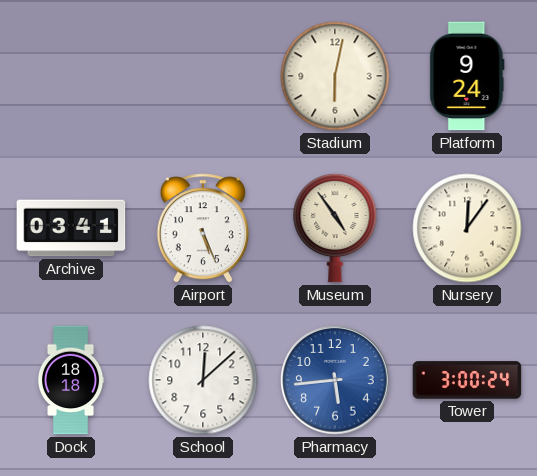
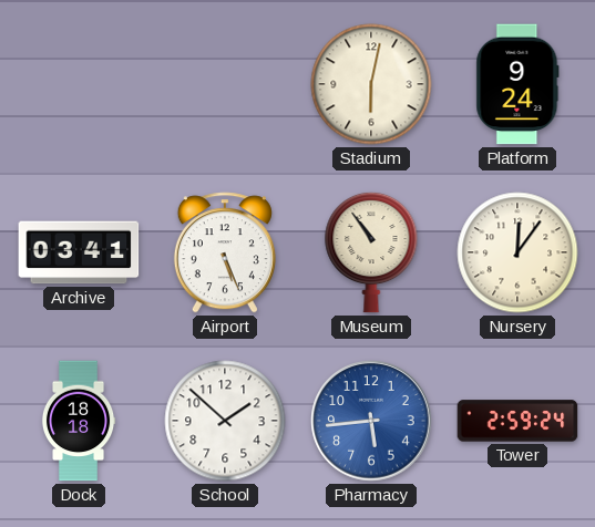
Museum: 4:54 -> 10:54 (371, 252)
School: 12:08 -> 1:52 (225, 421)
Tower: 3:00 -> 2:59 (517, 421)
